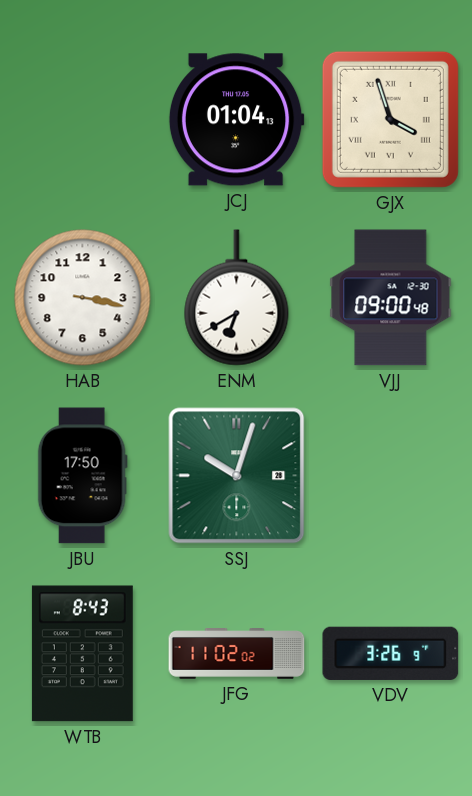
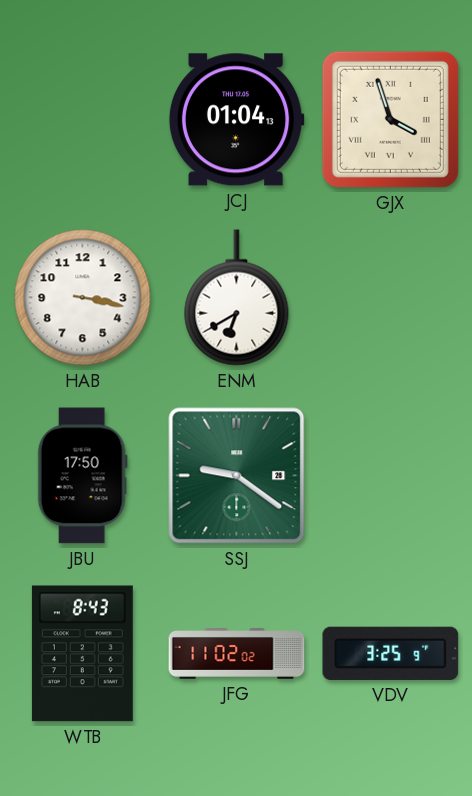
VJJ: 09:00 -> none (391, 298)
SSJ: 10:03 -> 9:21 (237, 476)
VDV: 3:26 -> 3:25 (391, 653)
